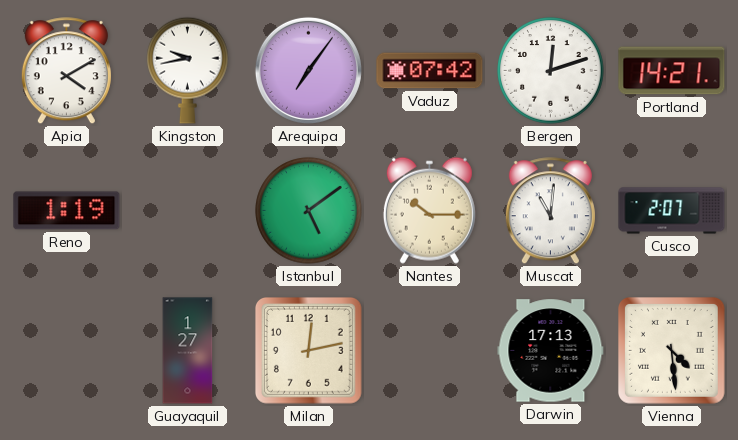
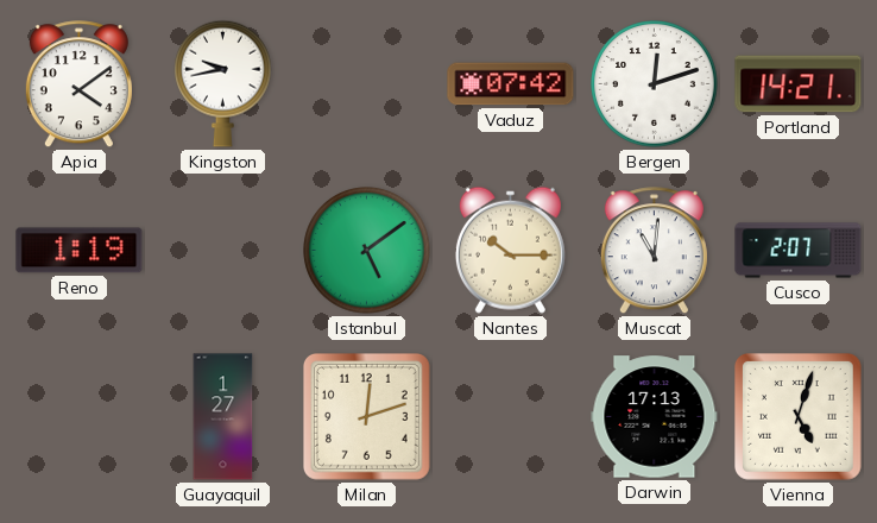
Apia: 4:10 -> 4:09 (78, 84)
Arequipa: 7:06 -> none (308, 70)
Milan: 12:13 -> 12:12 (367, 417)
Vienna: 4:29 -> 5:03 (799, 417)
